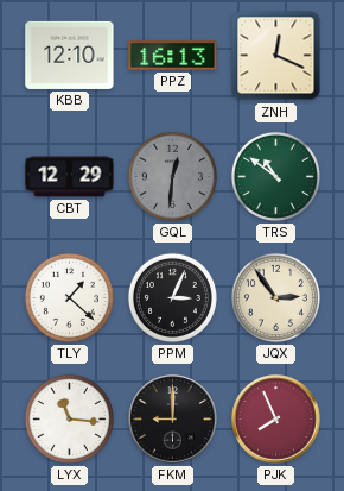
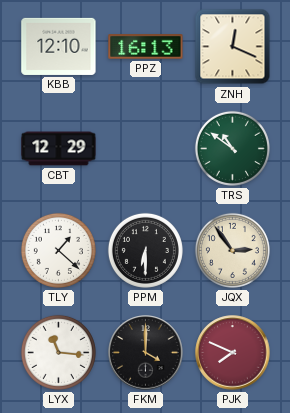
GQL: 12:31 -> none (172, 176)
PPM: 3:04 -> 6:30 (145, 250)
FKM: 9:00 -> 4:00 (146, 353)
PJK: 7:56 -> 7:49 (233, 353)
